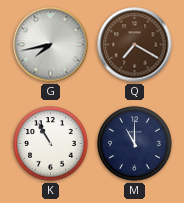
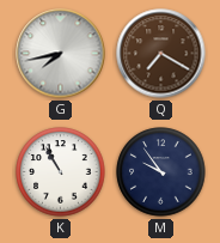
M: 11:00 -> 9:54 (161, 172)
